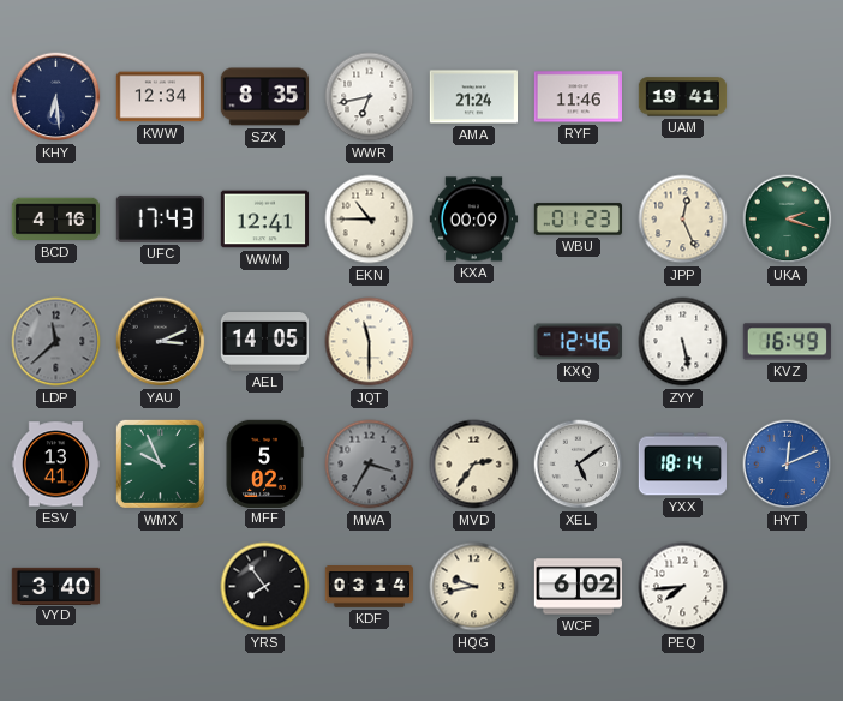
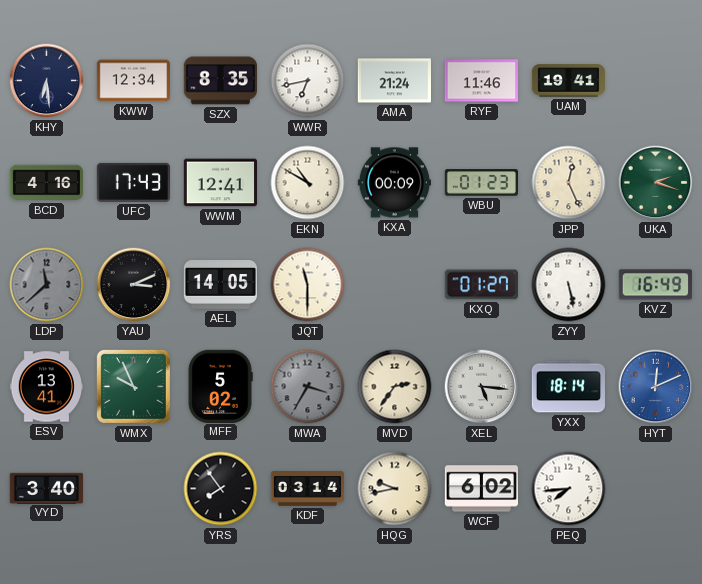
EKN: 10:45 -> 10:50 (308, 183)
KXQ: 12:46 -> 01:27 (481, 285)
XEL: 5:09 -> 5:16 (482, 387)
